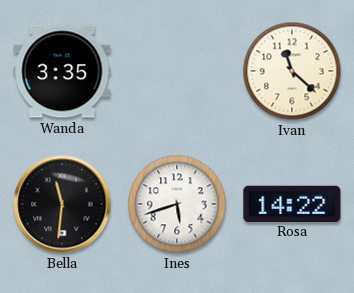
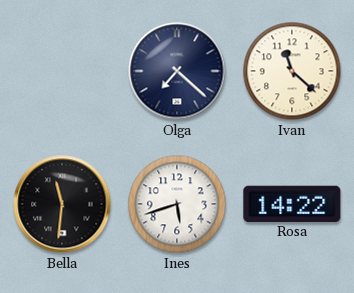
Wanda: 3:35 -> none (62, 71)
Olga: none -> 7:22 (177, 71)
